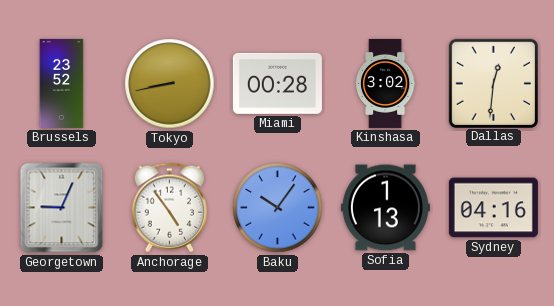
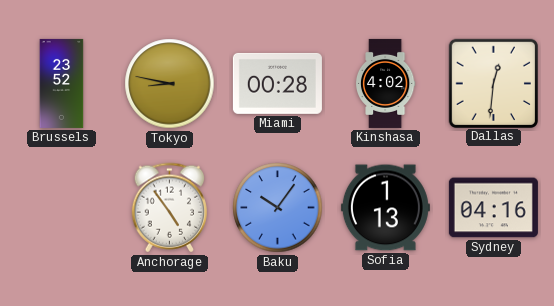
Tokyo: 8:43 -> 8:47 (170, 84)
Kinshasa: 3:02 -> 4:02 (385, 83)
Georgetown: 9:04 -> none (62, 208)
